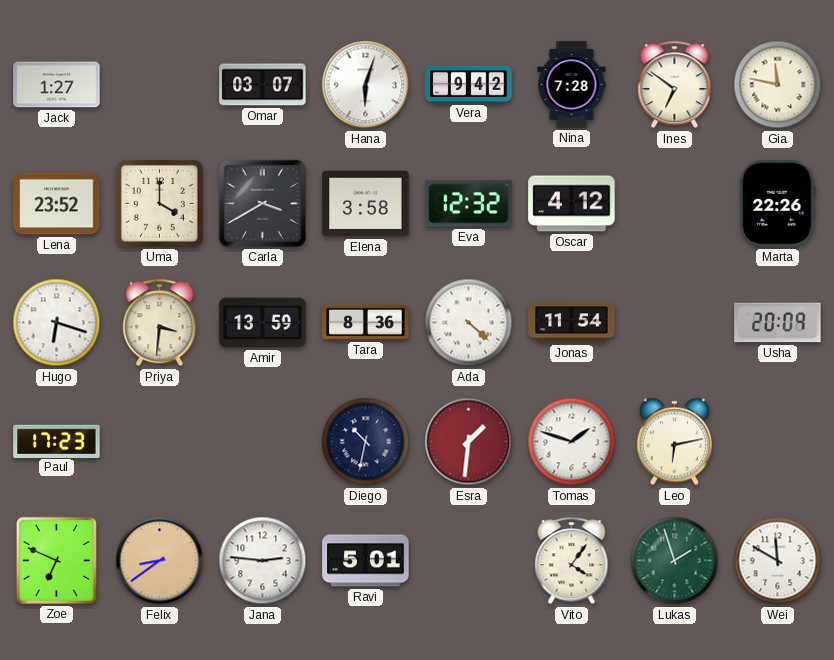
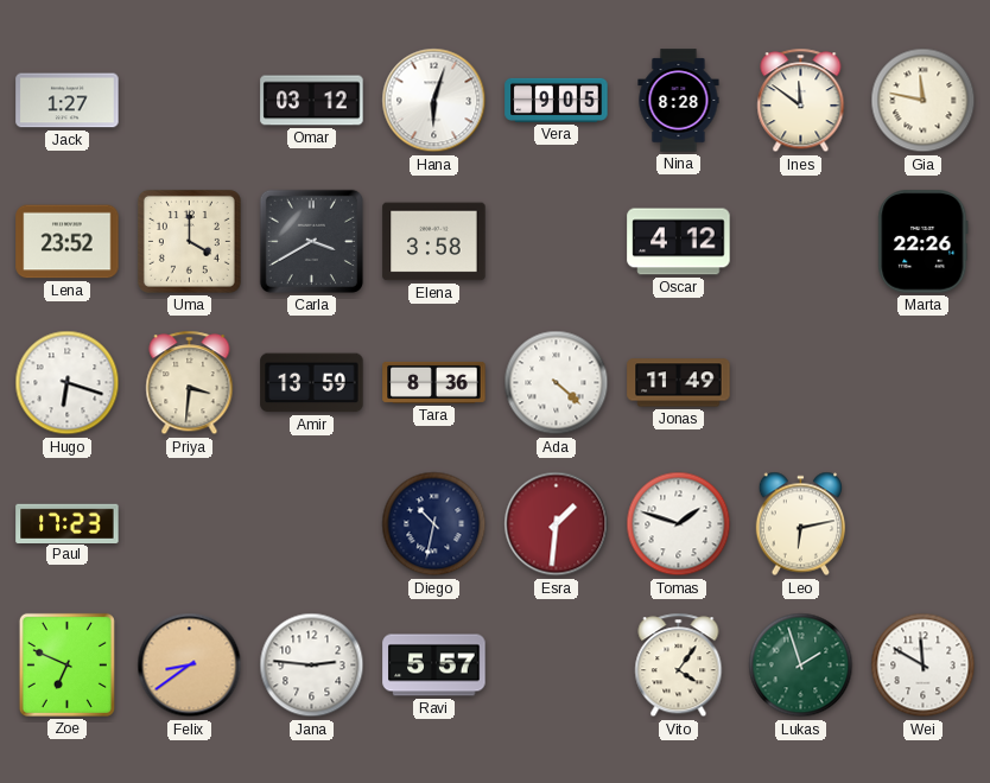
Omar: 03:07 -> 03:12 (312, 101)
Vera: 9:42 -> 9:05 (557, 100)
Nina: 7:28 -> 8:28 (679, 101)
Ines: 6:51 -> 11:51 (801, 101)
Eva: 12:32 -> none (469, 204)
Jonas: 11:54 -> 11:49 (679, 383)
Usha: 20:09 -> none (778, 323)
Ravi: 5:01 -> 5:57 (434, 666)
